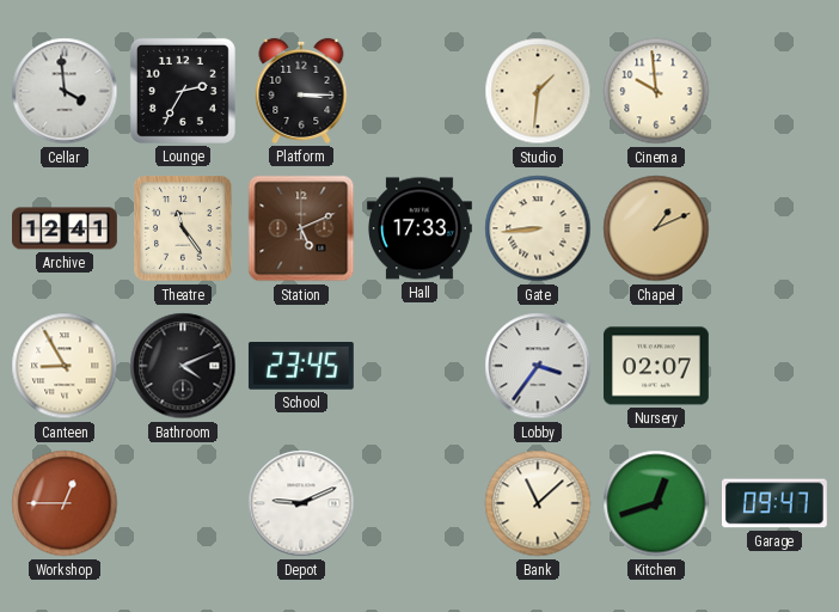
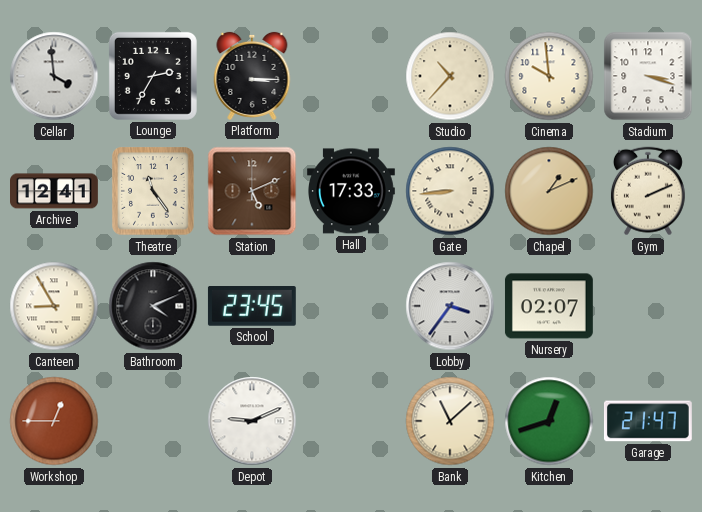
Studio: 1:31 -> 10:37 (450, 76)
Stadium: none -> 3:18 (648, 76)
Gym: none -> 2:11 (648, 191)
Garage: 09:47 -> 21:47 (648, 421)
